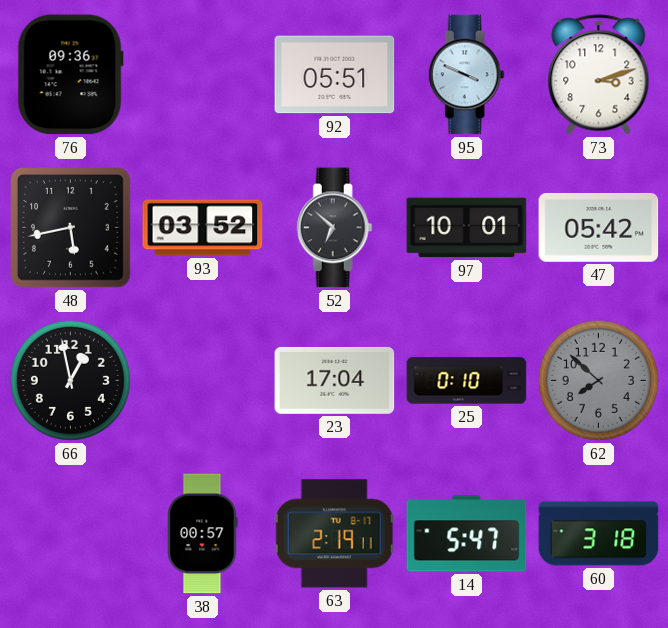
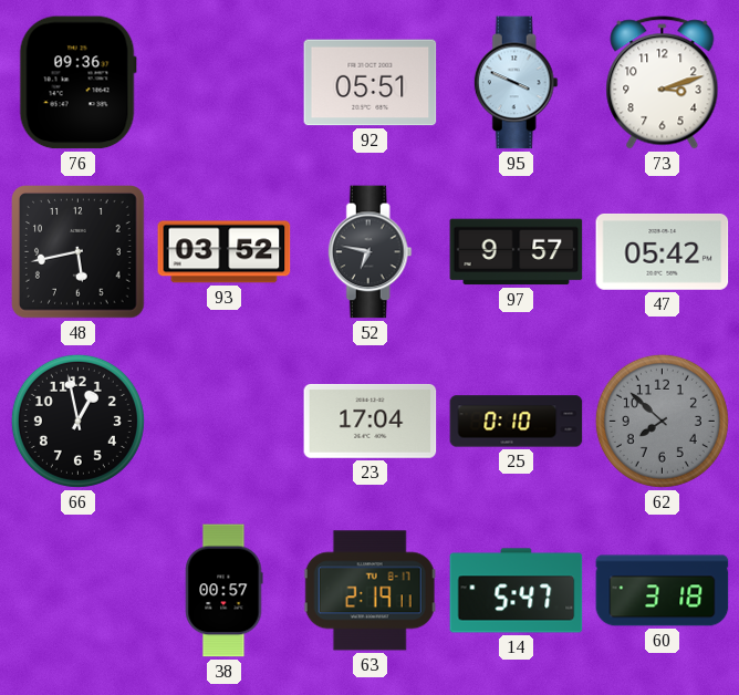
52: 6:52 -> 6:47 (369, 252)
97: 10:01 -> 9:57 (517, 252)
